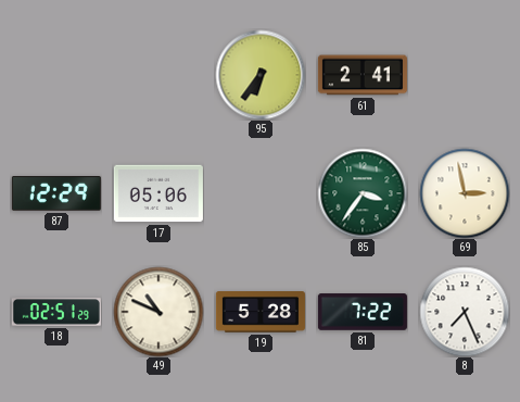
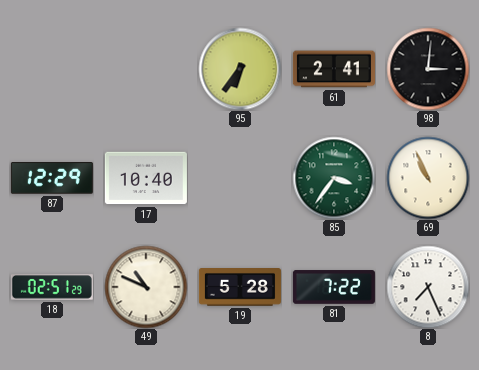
98: none -> 3:01 (428, 69)
17: 05:06 -> 10:40 (146, 178)
69: 2:58 -> 10:56 (428, 178)
